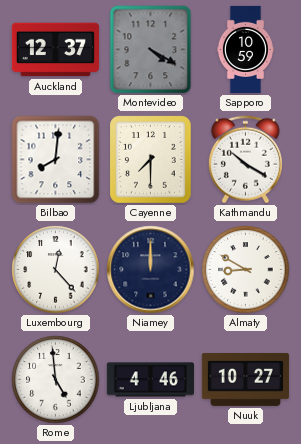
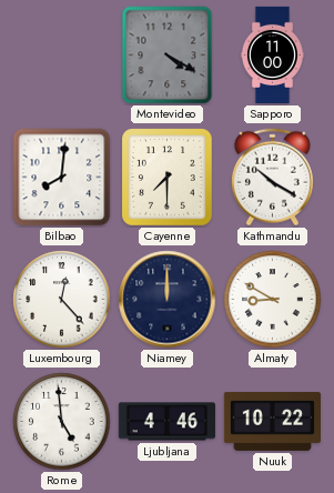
Auckland: 12:37 -> none (55, 50)
Sapporo: 10:59 -> 11:00 (272, 54)
Nuuk: 10:27 -> 10:22 (272, 421)
